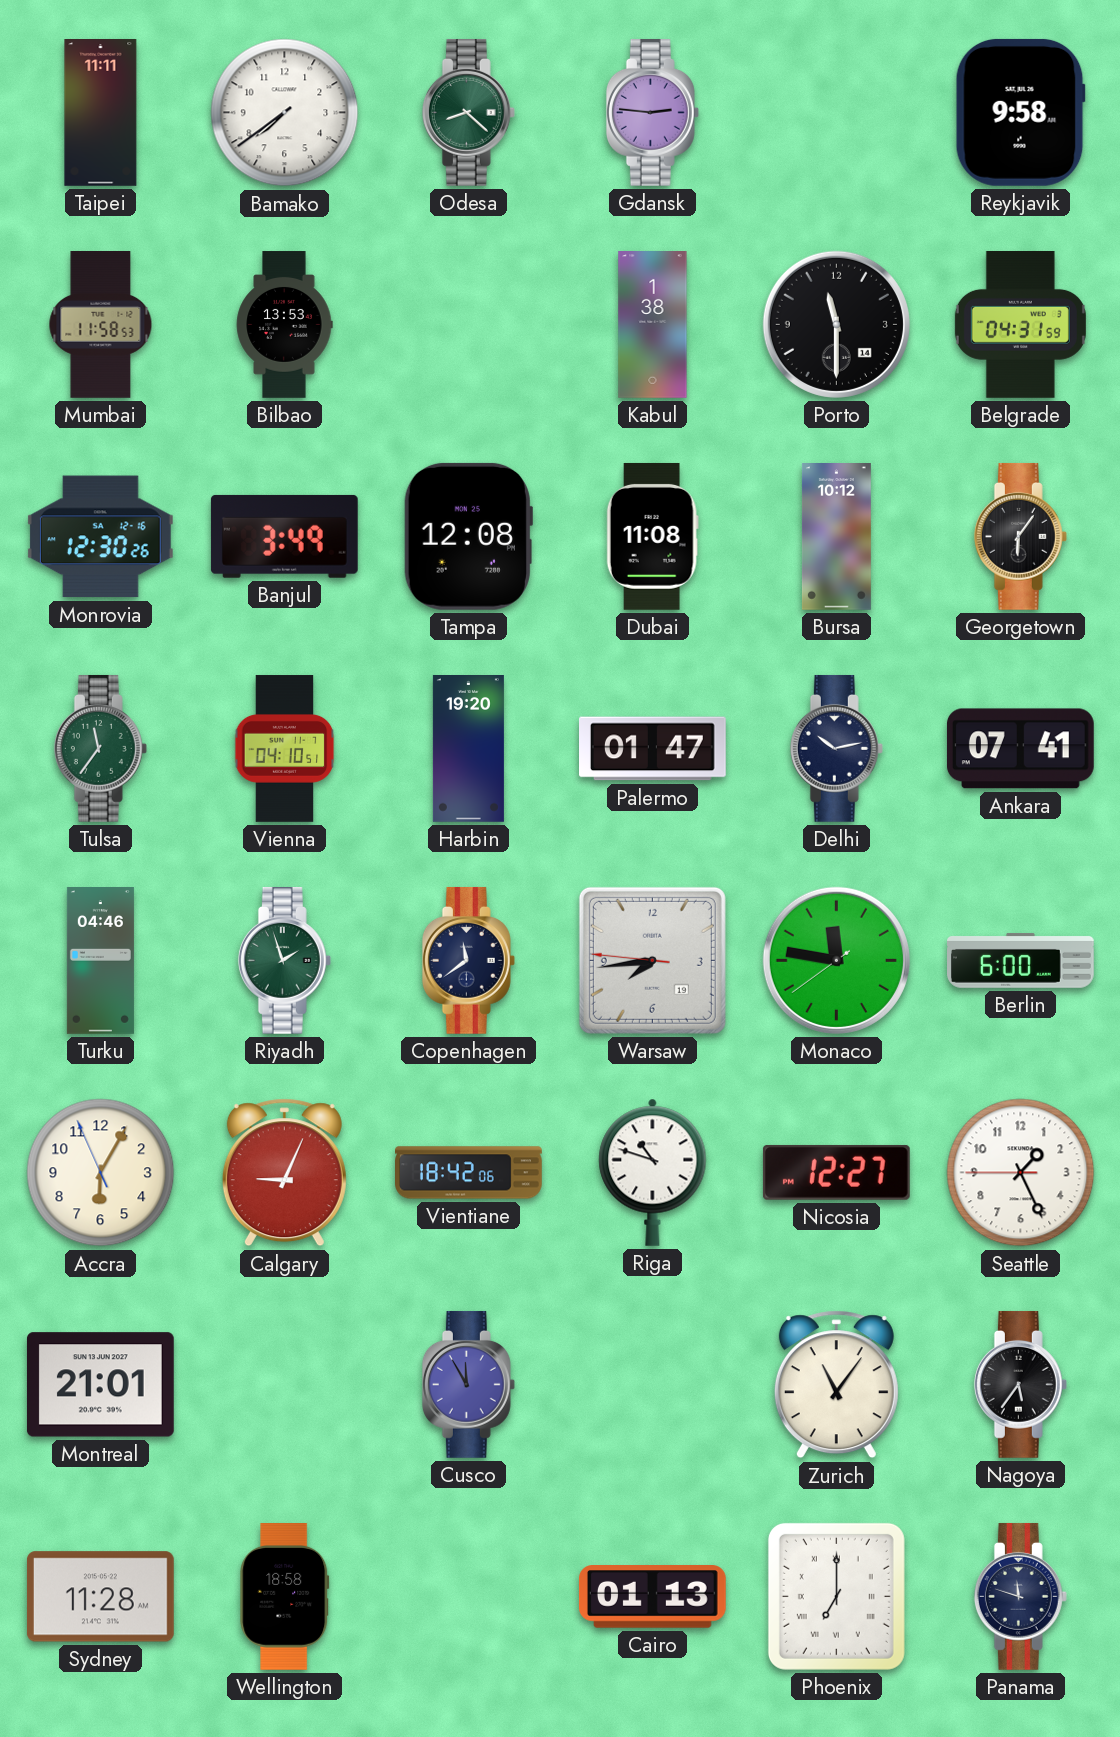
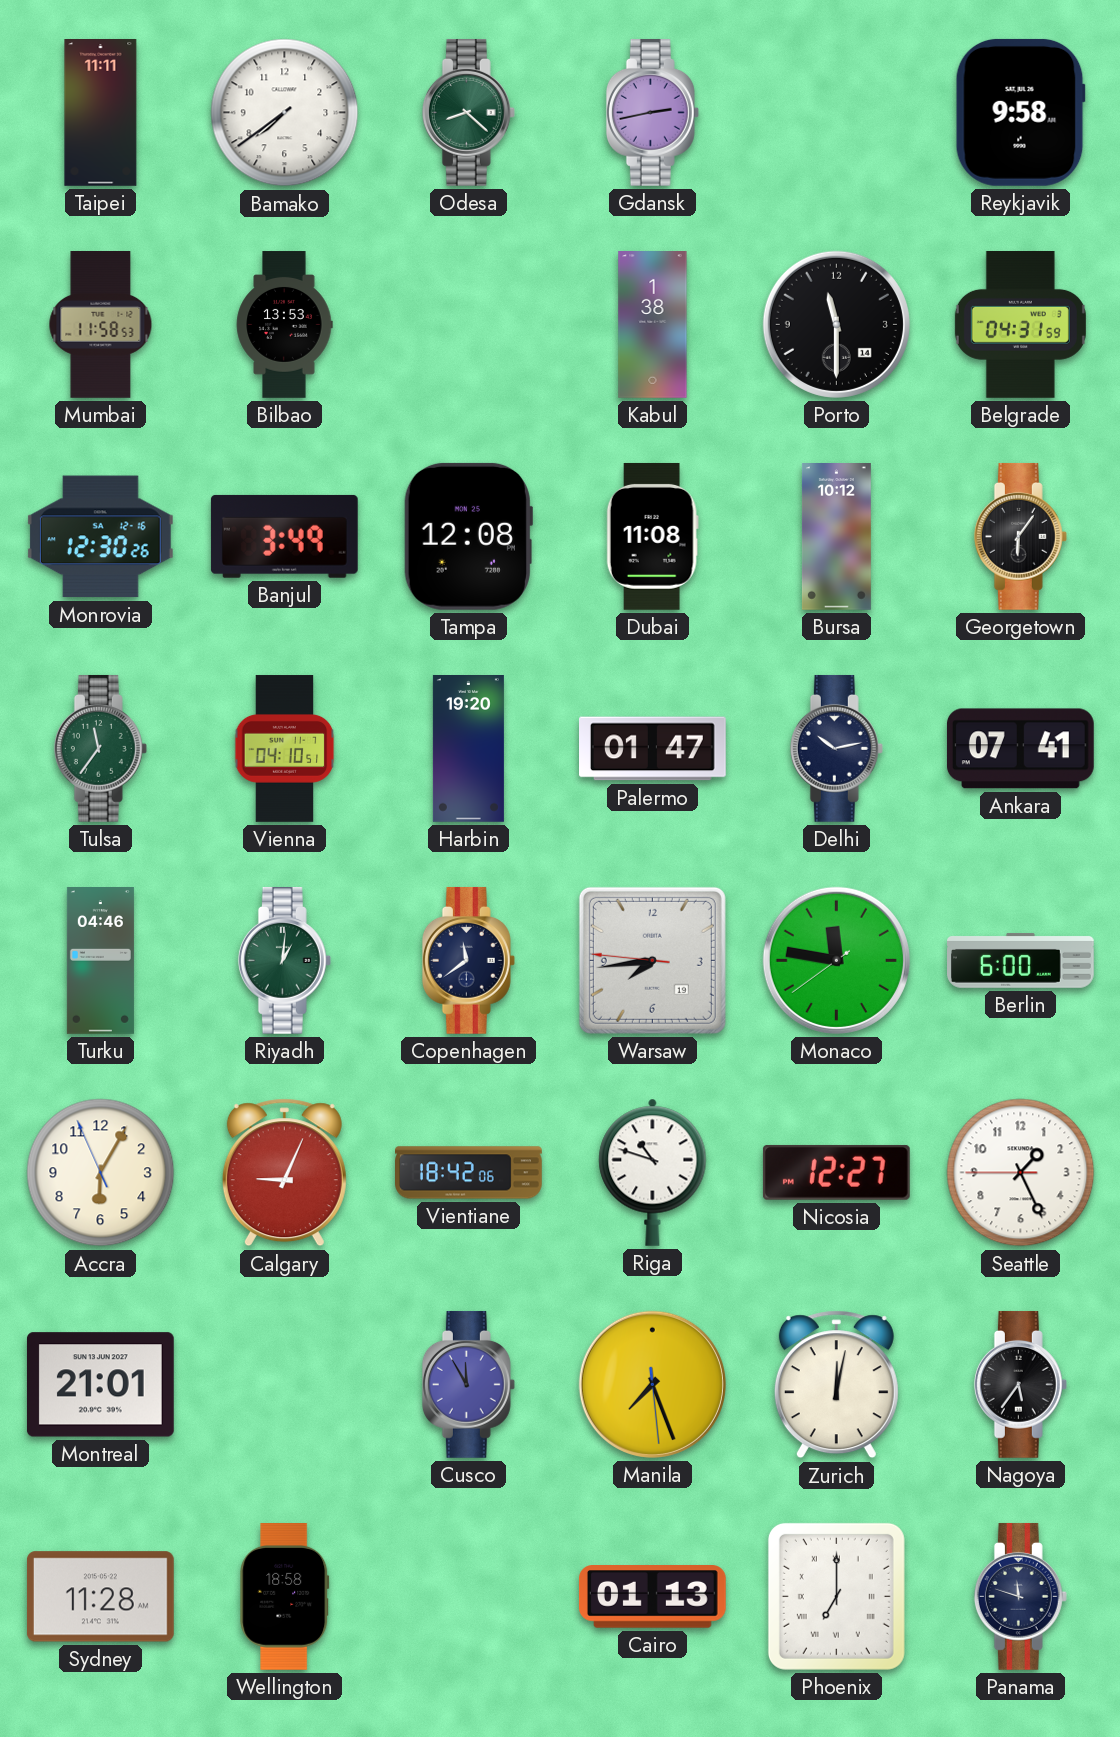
Gdansk: 2:46 -> 2:43 (652, 112)
Riyadh: 1:57 -> 1:01 (284, 960)
Manila: none -> 7:26 (652, 1384)
Zurich: 11:06 -> 12:02 (836, 1385)
